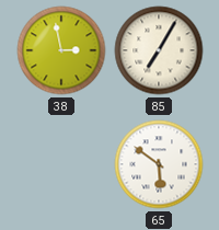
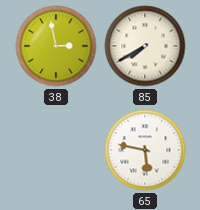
85: 7:05 -> 7:40 (145, 46)
65: 5:51 -> 5:47 (145, 150)
